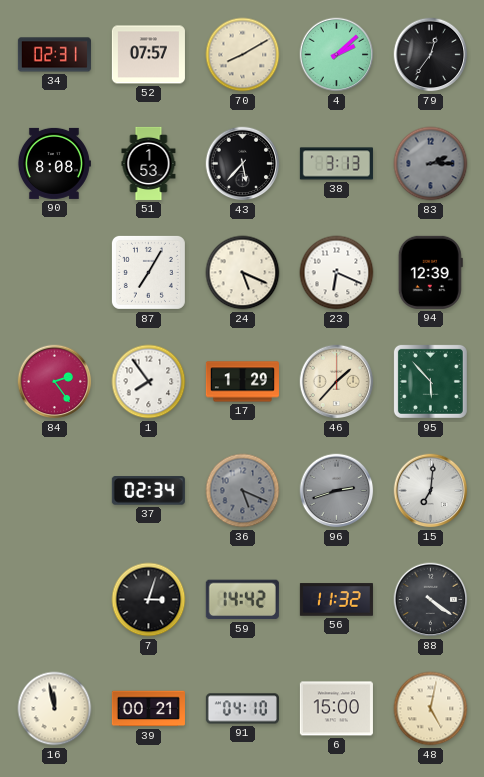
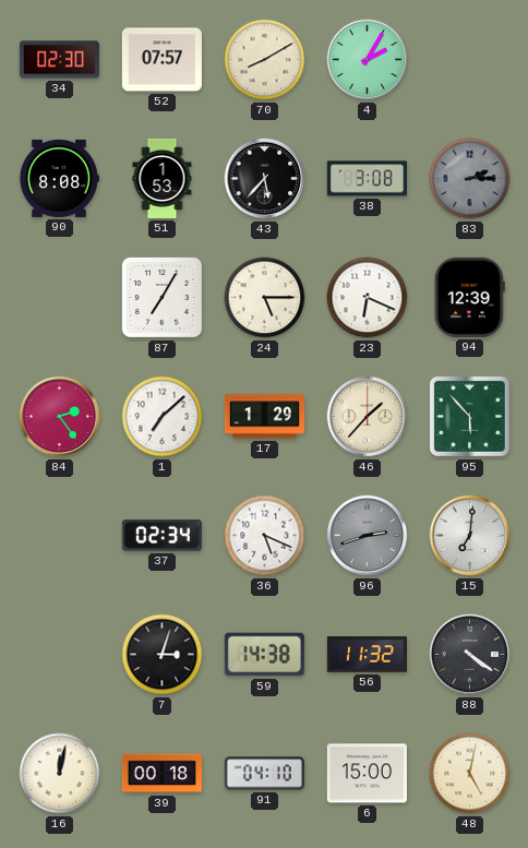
34: 02:31 -> 02:30 (59, 60)
4: 2:08 -> 2:05 (368, 60)
79: 12:36 -> none (431, 55)
38: 3:13 -> 3:08 (367, 179)
24: 5:19 -> 5:15 (265, 298)
1: 7:54 -> 7:08 (163, 417)
36 dial: grey -> white (265, 536)
59: 14:42 -> 14:38 (264, 655)
16: 11:58 -> 12:02 (60, 774)
39: 00:21 -> 00:18 (161, 774)
